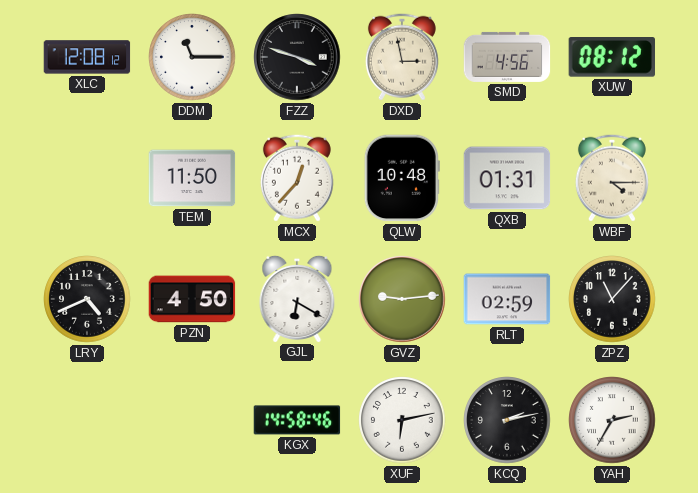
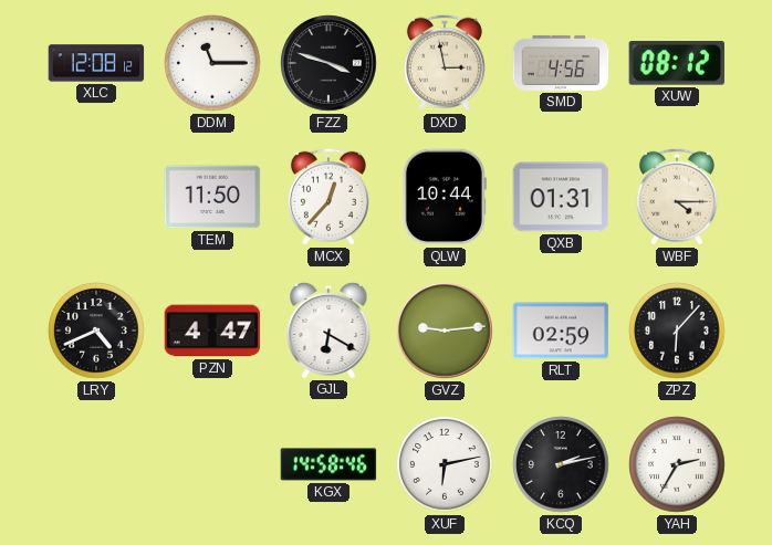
QLW: 10:48 -> 10:44 (445, 197)
PZN: 4:50 -> 4:47 (212, 331)
ZPZ: 11:07 -> 6:07 (677, 331)
